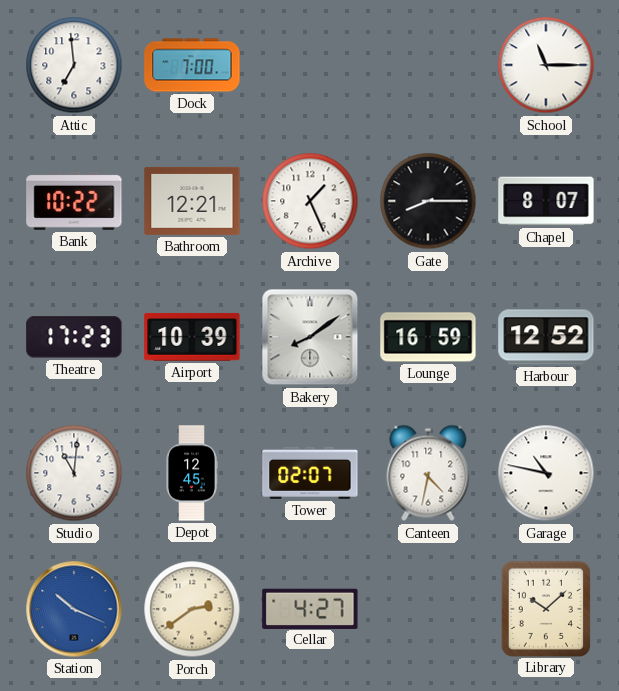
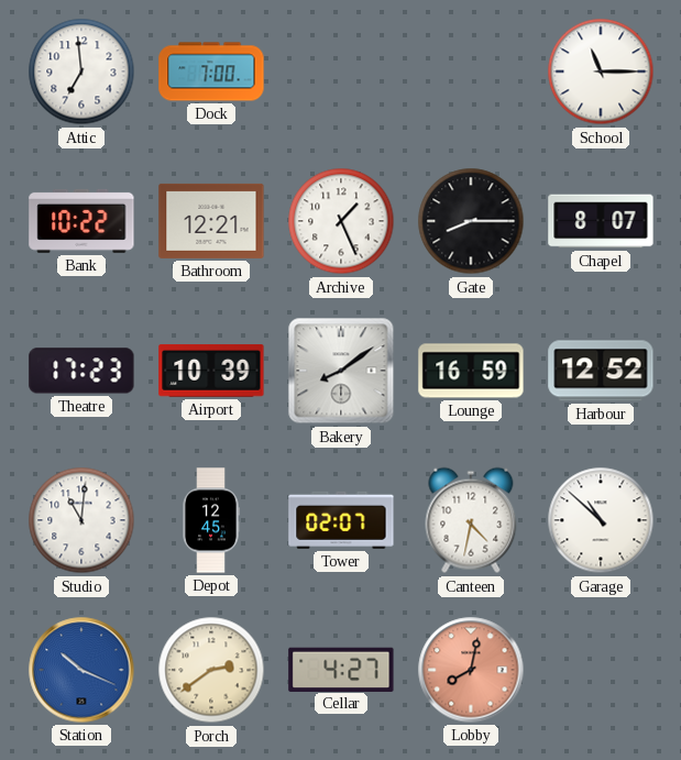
Garage: 10:47 -> 10:52 (601, 520)
Lobby: none -> 8:02 (471, 670)
Library: 10:08 -> none (546, 608)
